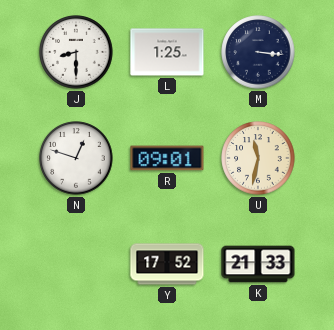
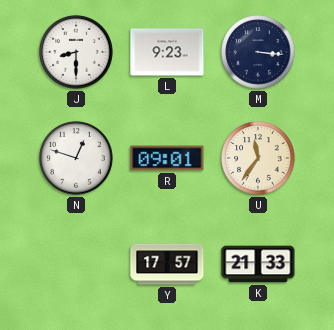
L: 1:25 -> 9:23 (167, 52)
U: 11:32 -> 11:36 (258, 158)
Y: 17:52 -> 17:57 (167, 264)
